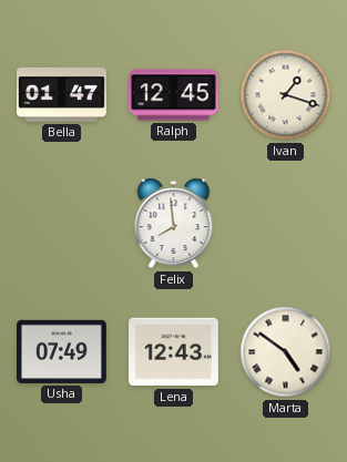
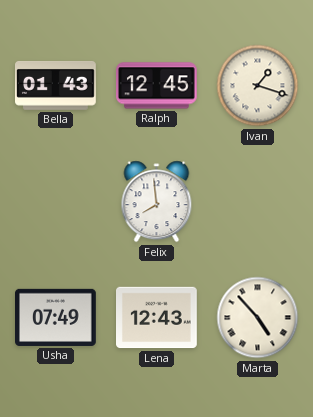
Bella: 01:47 -> 01:43 (56, 86)
Marta: 4:51 -> 4:53 (258, 318)
